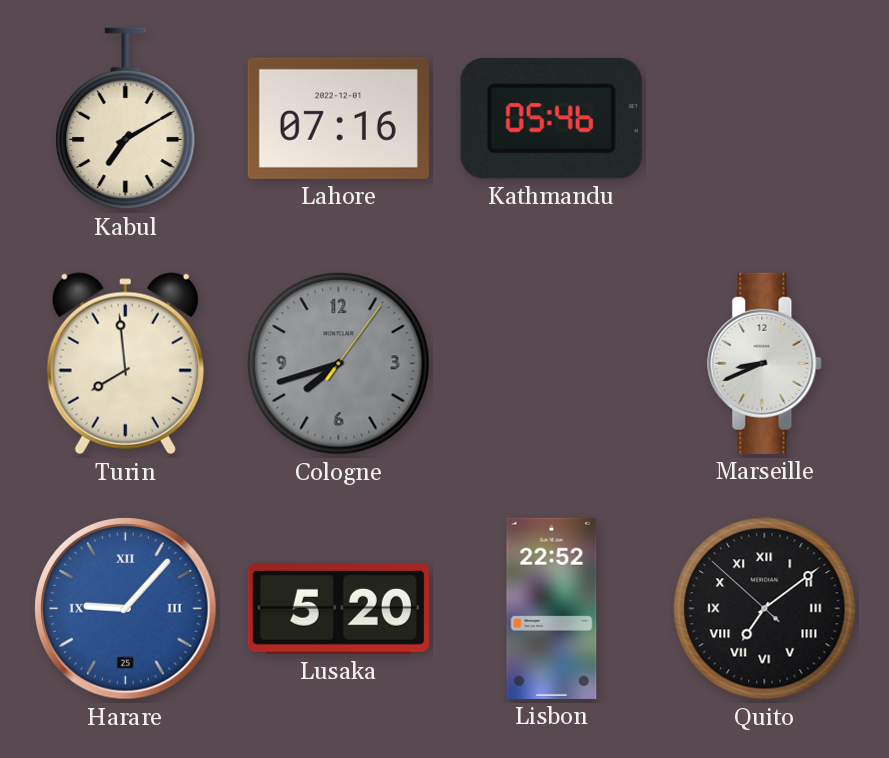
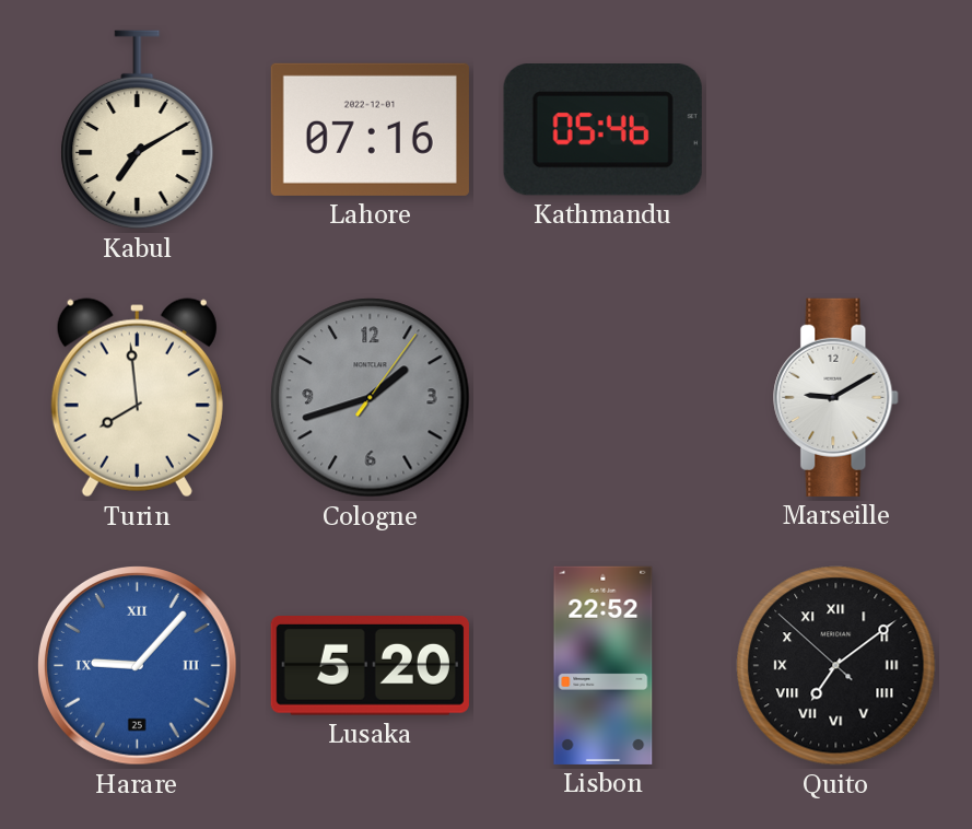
Cologne: 7:42 -> 1:42 (371, 398)
Marseille: 8:41 -> 9:10 (836, 397)
